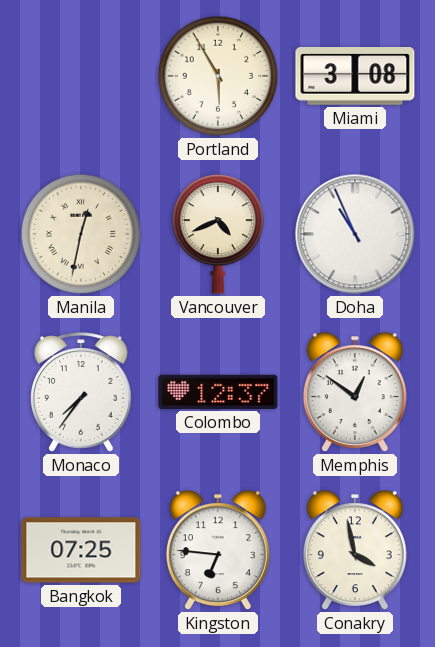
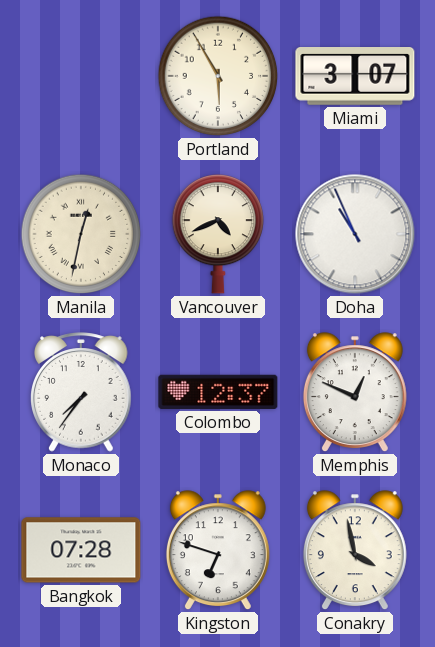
Miami: 3:08 -> 3:07 (355, 76)
Memphis: 12:51 -> 12:49 (355, 393)
Bangkok: 07:25 -> 07:28 (81, 550)
Kingston: 6:46 -> 6:48 (218, 551)
